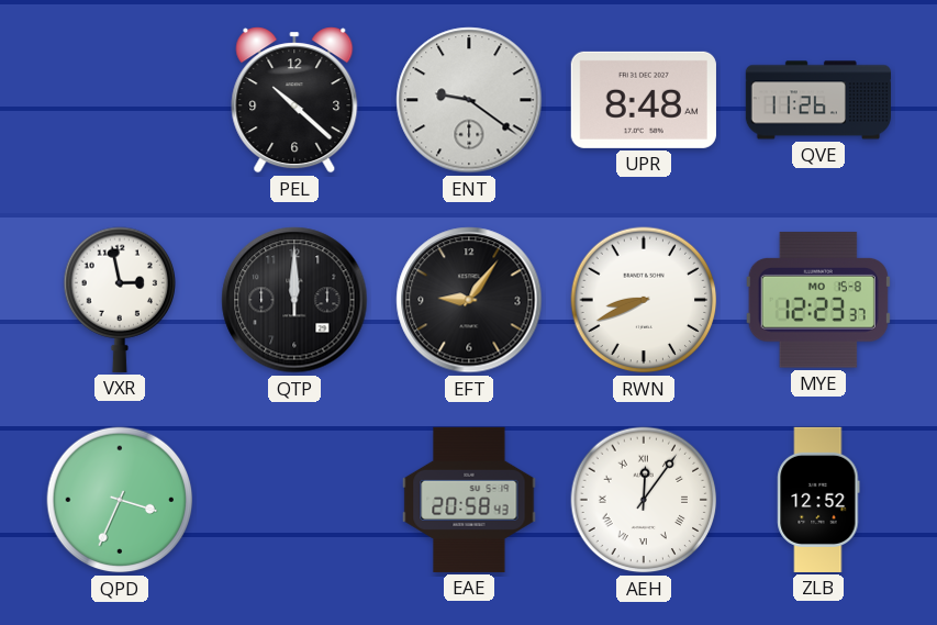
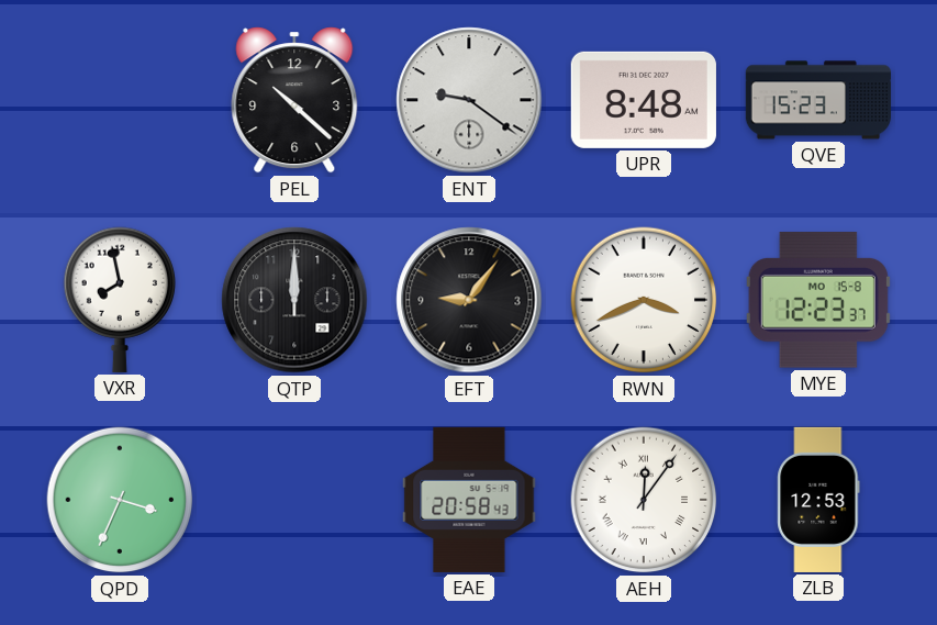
QVE: 11:26 -> 15:23 (818, 100)
VXR: 2:58 -> 7:58 (119, 300)
RWN: 8:41 -> 3:41 (644, 300)
ZLB: 12:52 -> 12:53 (818, 500)
